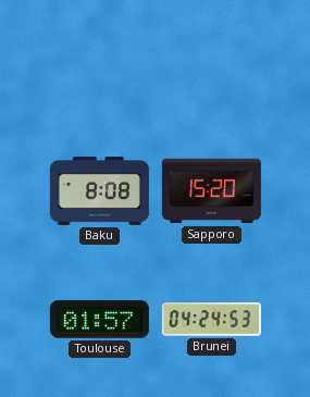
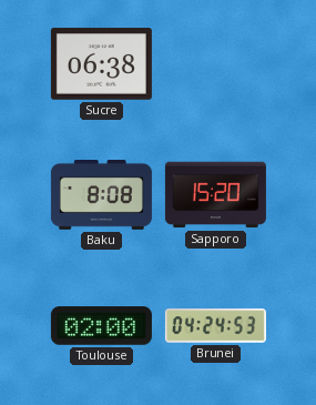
Sucre: none -> 06:38 (101, 64)
Toulouse: 01:57 -> 02:00 (101, 326)
